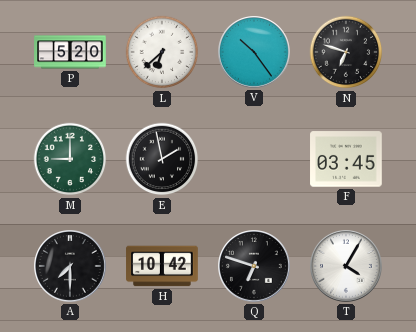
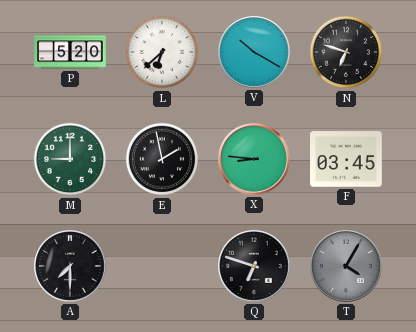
V: 10:24 -> 10:20 (255, 53)
X: none -> 8:46 (255, 160)
H: 10:42 -> none (162, 266)
T dial: white -> grey (347, 267)
